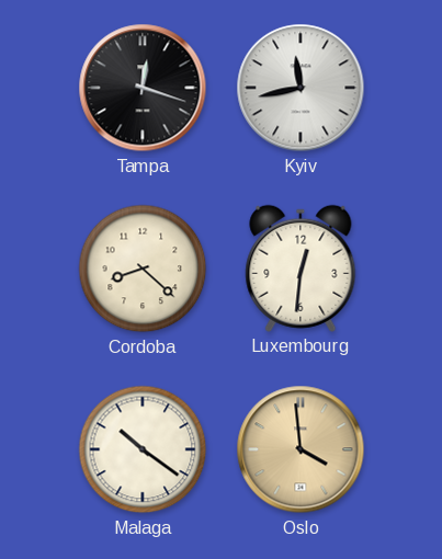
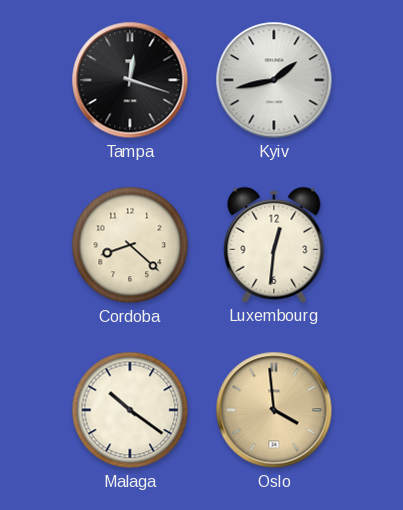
Kyiv: 11:43 -> 1:43 (274, 80)
